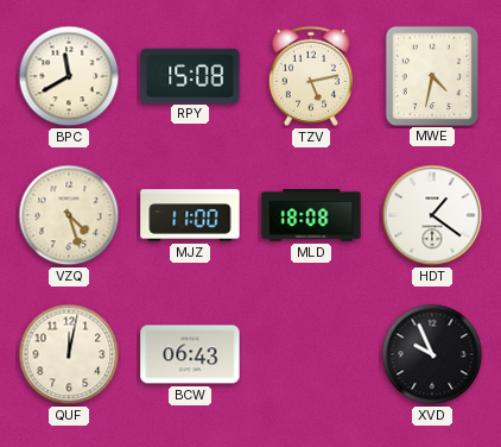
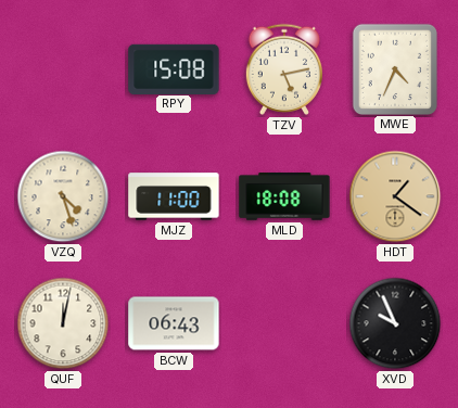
BPC: 11:40 -> none (69, 76)
MWE: 4:32 -> 4:34 (394, 68)
HDT dial: white -> champagne (395, 196)
